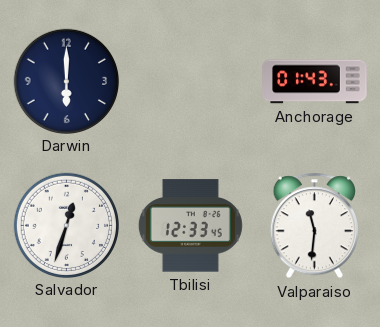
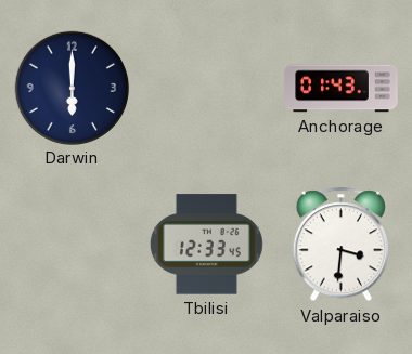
Salvador: 12:33 -> none (66, 225)
Valparaiso: 11:31 -> 3:31 (340, 245)
